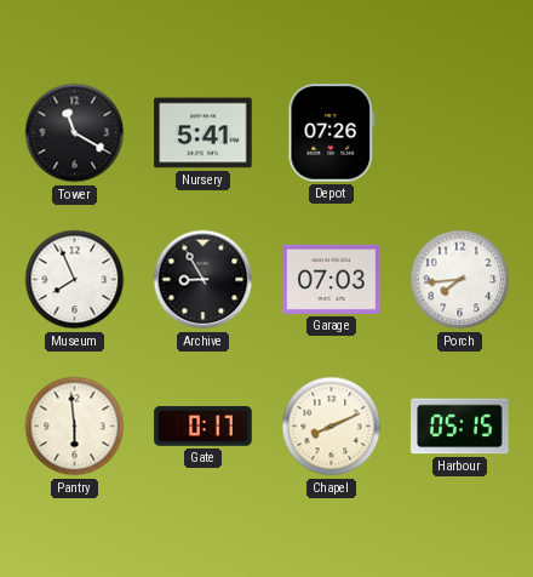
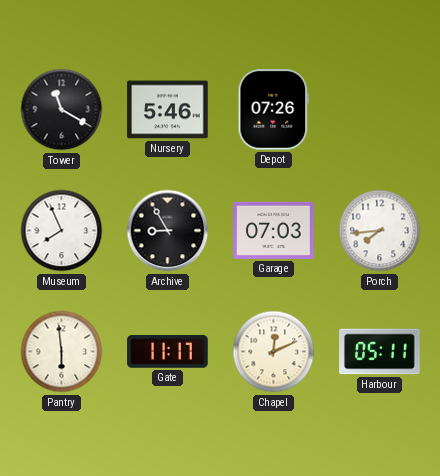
Nursery: 5:41 -> 5:46 (168, 110)
Gate: 0:17 -> 11:17 (168, 352)
Chapel: 8:11 -> 12:11 (274, 352)
Harbour: 05:15 -> 05:11 (380, 352)
